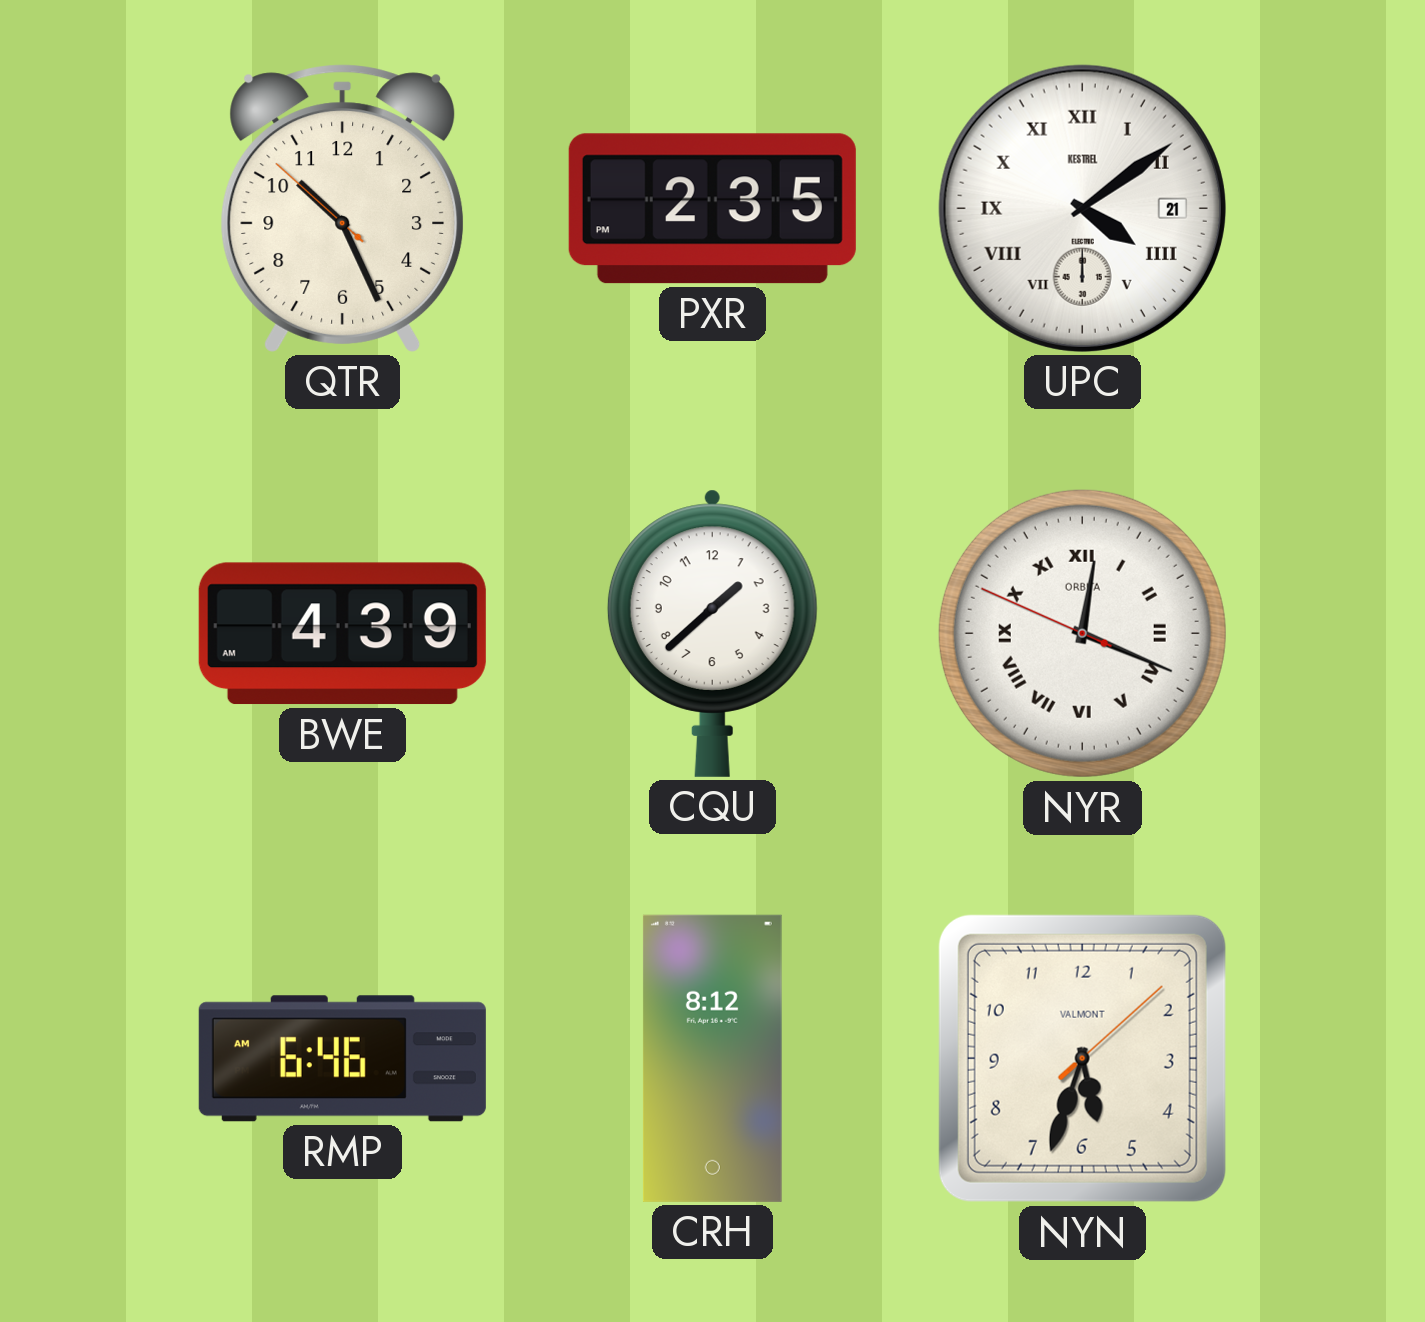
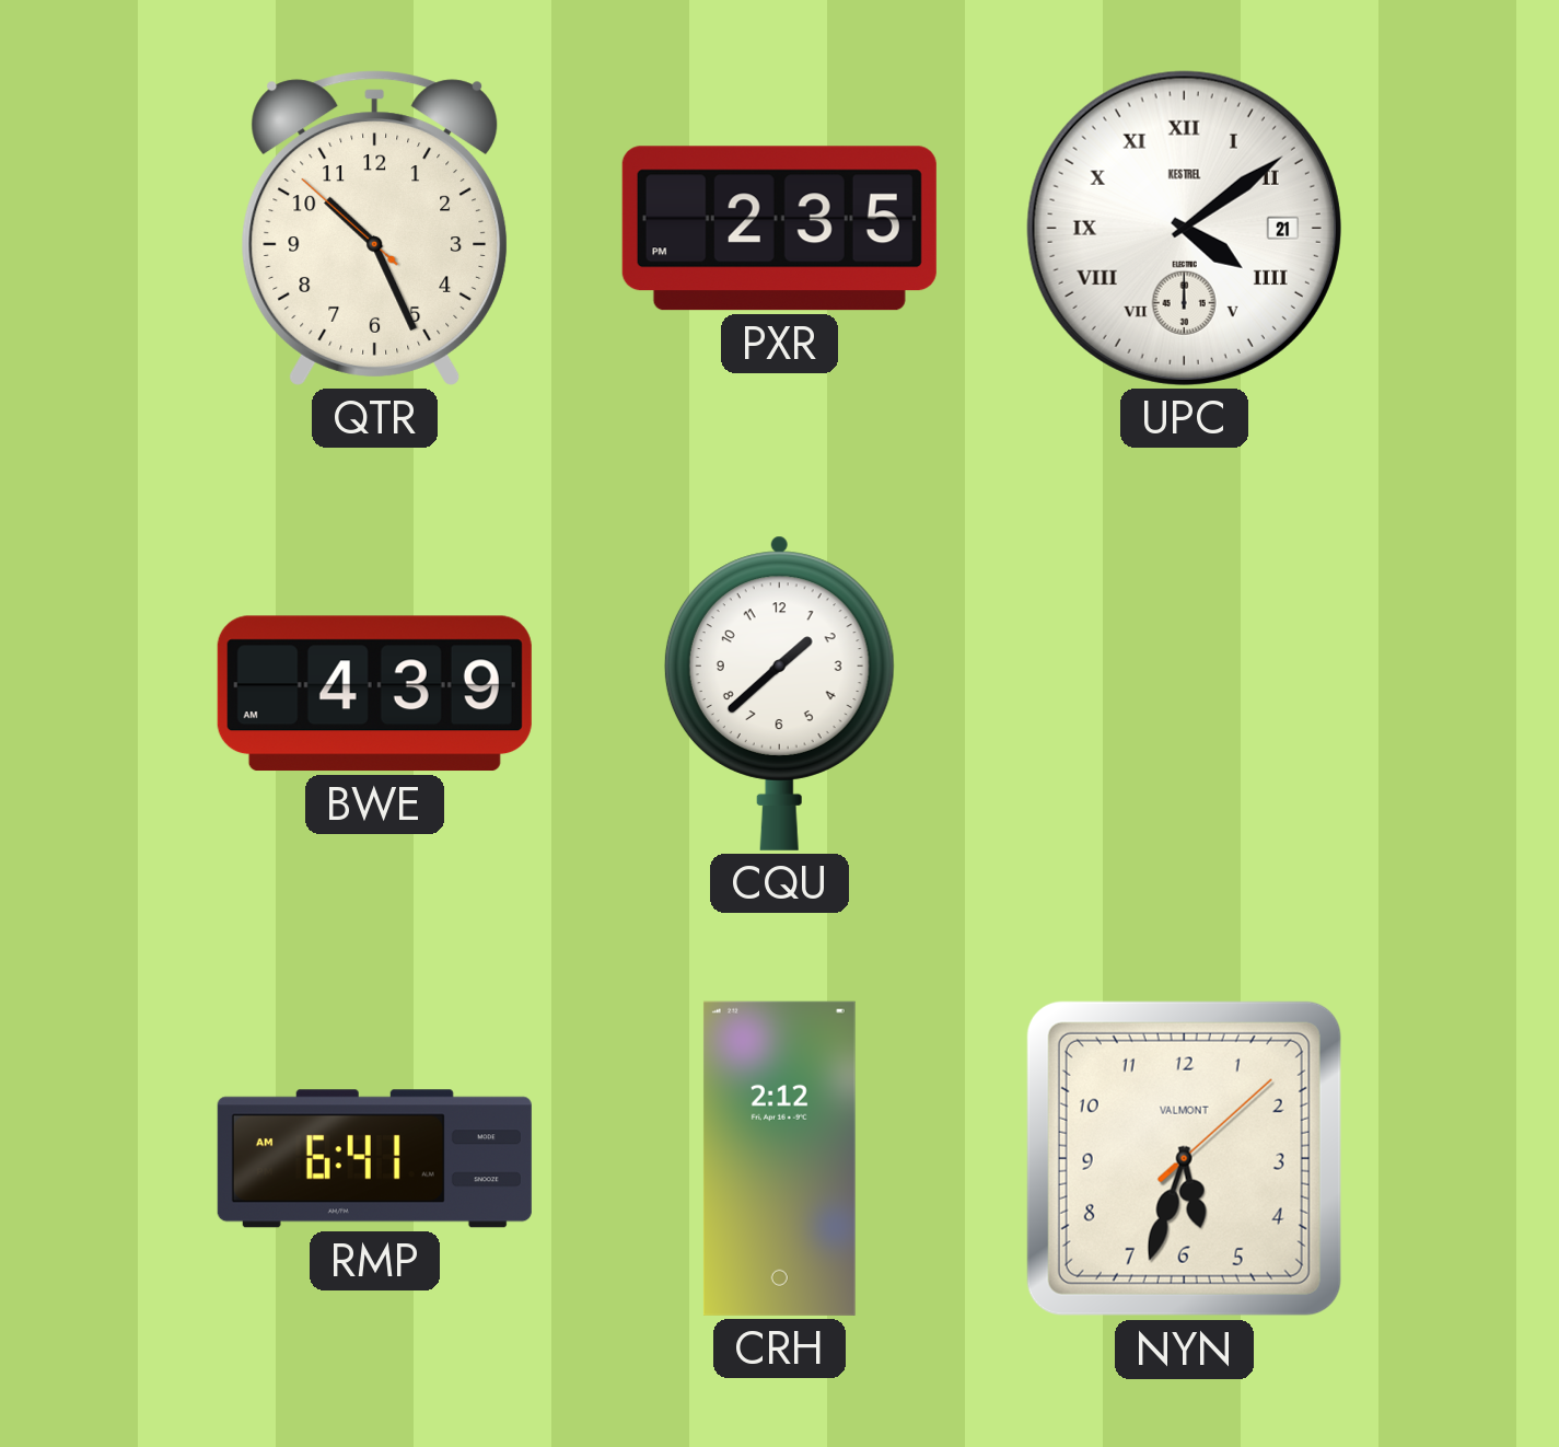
NYR: 12:18 -> none (1082, 633)
RMP: 6:46 -> 6:41 (374, 1159)
CRH: 8:12 -> 2:12 (779, 1158)
